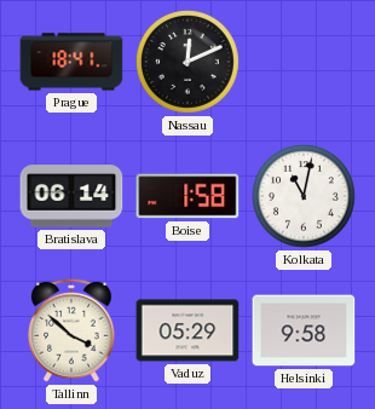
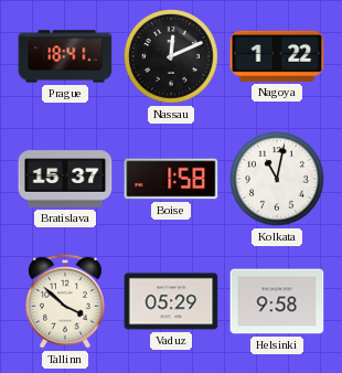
Nagoya: none -> 1:22 (277, 56)
Bratislava: 06:14 -> 15:37 (65, 179)
